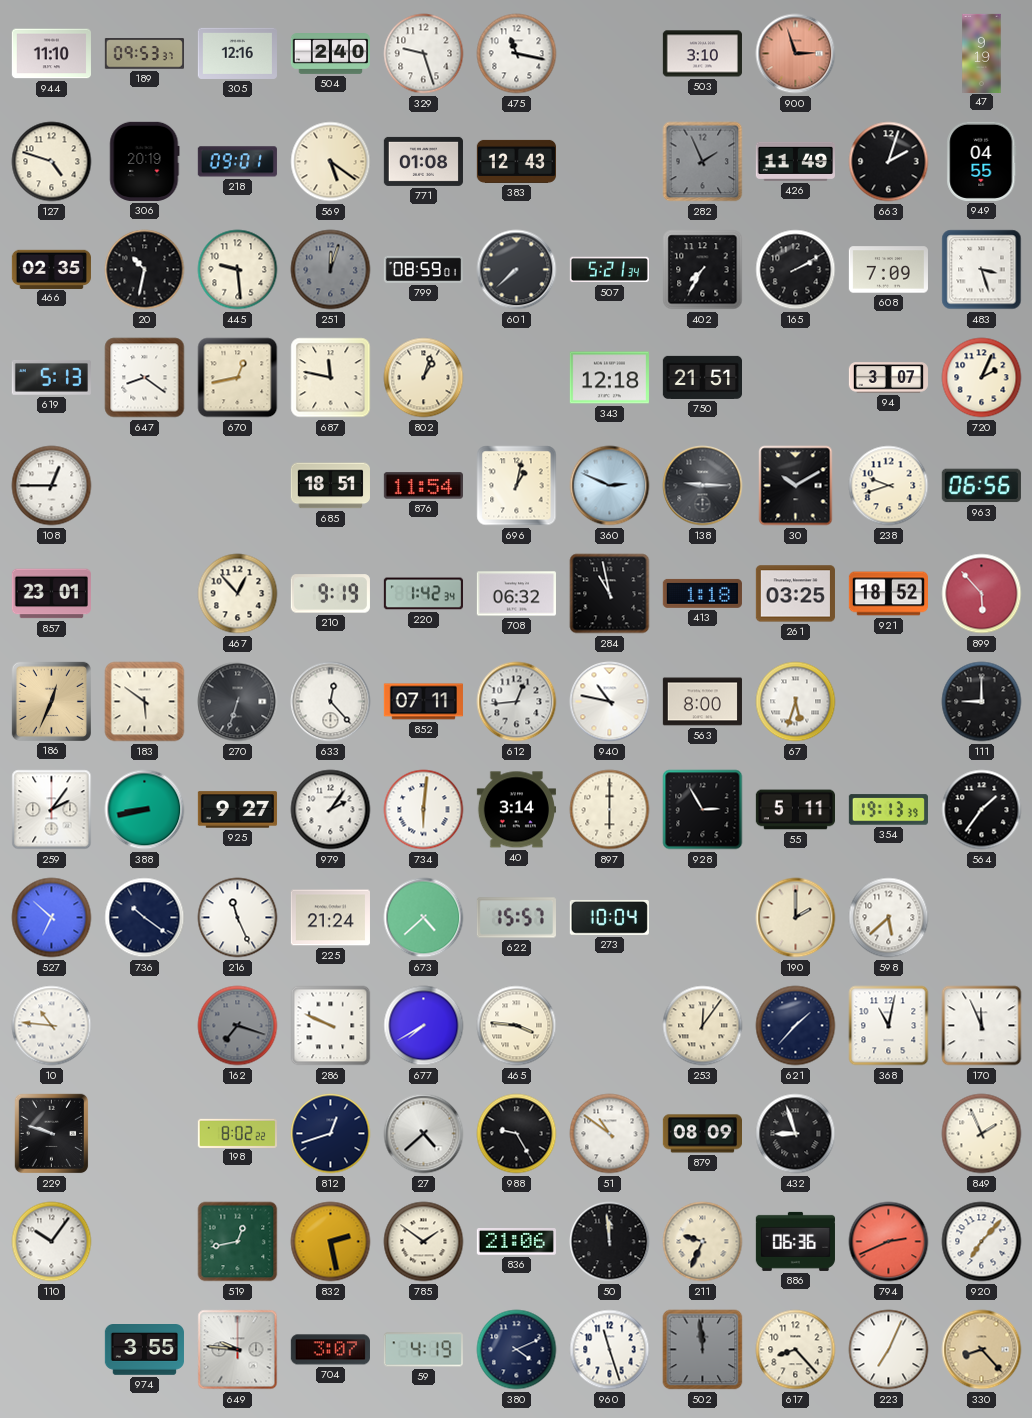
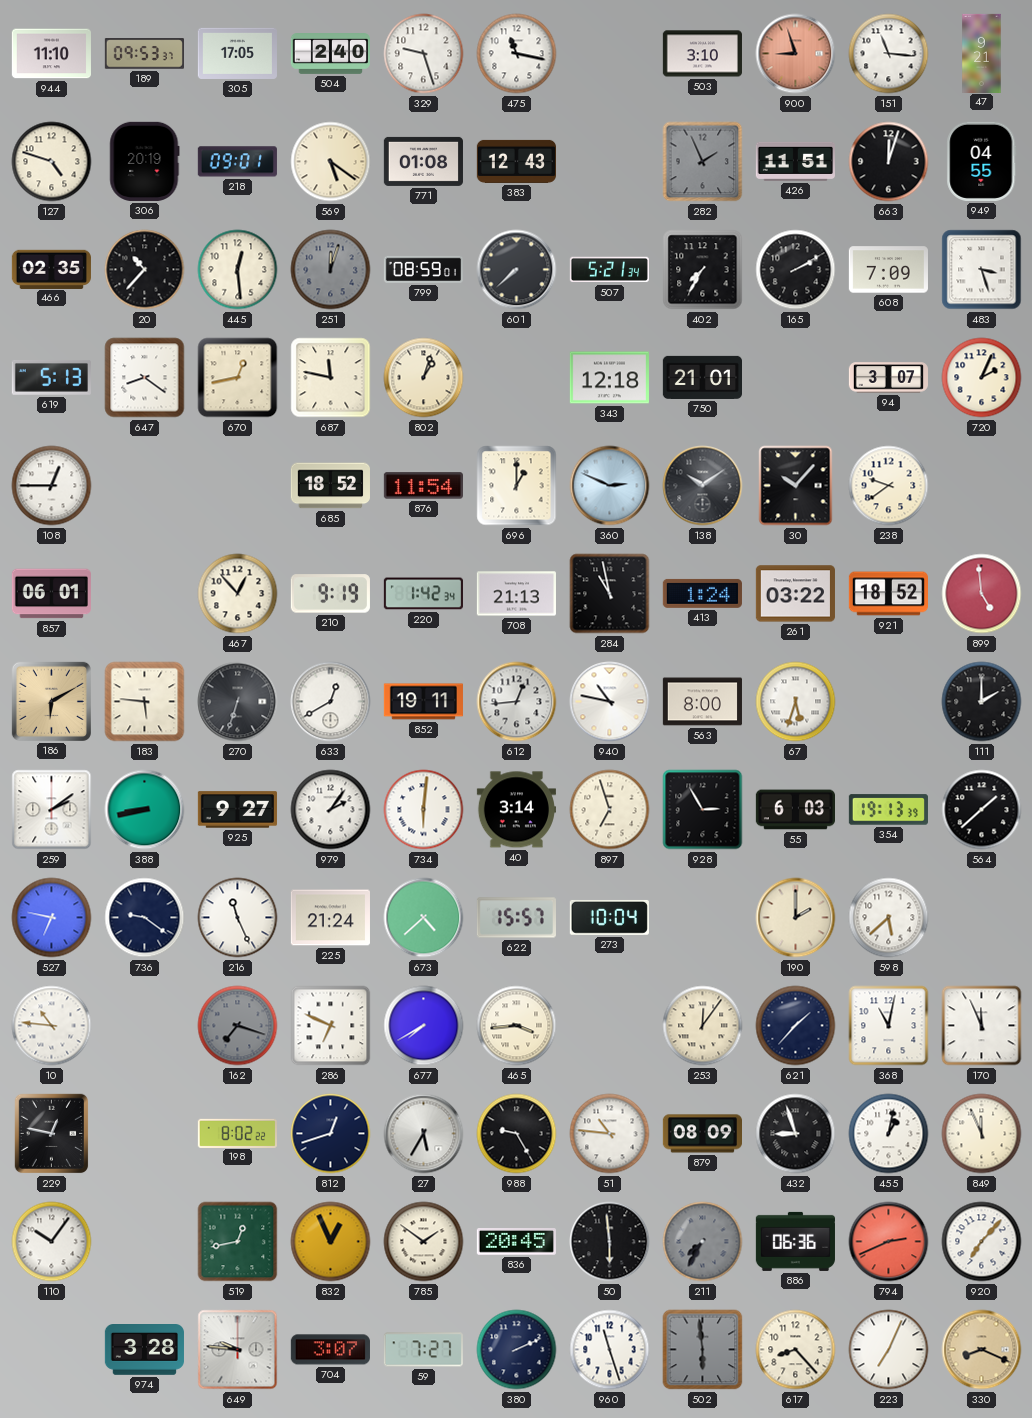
305: 12:16 -> 17:05 (237, 53)
900: 2:57 -> 8:57 (796, 54)
151: none -> 11:16 (889, 54)
47: 9:19 -> 9:21 (982, 53)
426: 11:49 -> 11:51 (795, 161)
663: 2:03 -> 12:03 (889, 162)
20: 10:32 -> 10:37 (145, 270)
445: 9:29 -> 12:29 (238, 270)
750: 21:51 -> 21:01 (702, 377)
685: 18:51 -> 18:52 (330, 486)
696: 1:02 -> 1:00 (517, 486)
138: 9:15 -> 10:09 (703, 486)
30: 10:10 -> 10:07 (796, 486)
238: 9:42 -> 9:39 (889, 486)
963: 06:56 -> none (981, 486)
857: 23:01 -> 06:01 (51, 594)
708: 06:32 -> 21:13 (516, 594)
413: 1:18 -> 1:24 (702, 593)
261: 03:25 -> 03:22 (795, 594)
899: 5:53 -> 4:59 (982, 594)
186: 12:34 -> 6:10 (51, 701)
183: 5:51 -> 5:46 (145, 702)
633: 12:23 -> 12:40 (331, 702)
852: 07:11 -> 19:11 (423, 702)
111: 9:00 -> 2:00 (982, 702)
259: 2:06 -> 2:09 (52, 810)
897: 6:00 -> 6:57 (610, 810)
55: 5:11 -> 6:03 (795, 810)
564: 1:36 -> 1:38 (982, 810)
527: 6:52 -> 6:47 (52, 918)
736: 10:21 -> 9:21 (145, 918)
286: 9:49 -> 6:49 (331, 1026)
465: 3:46 -> 3:44 (517, 1026)
229: 9:48 -> 12:47 (52, 1134)
27: 4:38 -> 5:35 (424, 1134)
51: 10:51 -> 10:46 (610, 1134)
455: none -> 1:02 (889, 1134)
849: 1:56 -> 11:56 (982, 1134)
832: 2:28 -> 12:56 (331, 1242)
836: 21:06 -> 20:45 (516, 1242)
50: 11:59 -> 5:59 (610, 1242)
211: 9:34 -> 7:35 (703, 1242)
211 dial: cream -> grey (703, 1242)
974: 3:55 -> 3:28 (144, 1350)
59: 4:19 -> 7:27 (423, 1350)
380: 4:11 -> 2:11 (517, 1350)
502: 11:59 -> 5:59 (703, 1350)
330: 8:23 -> 8:19 (982, 1350)
